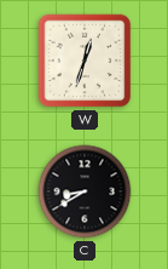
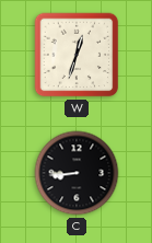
C: 8:40 -> 8:44 (77, 173)
